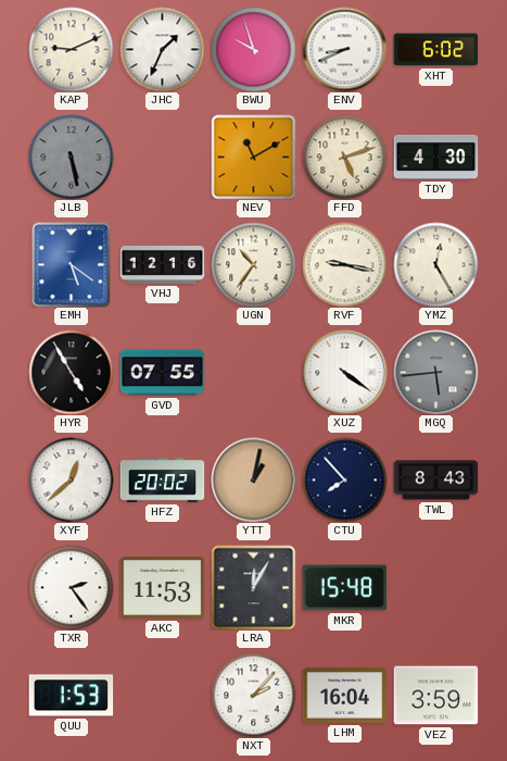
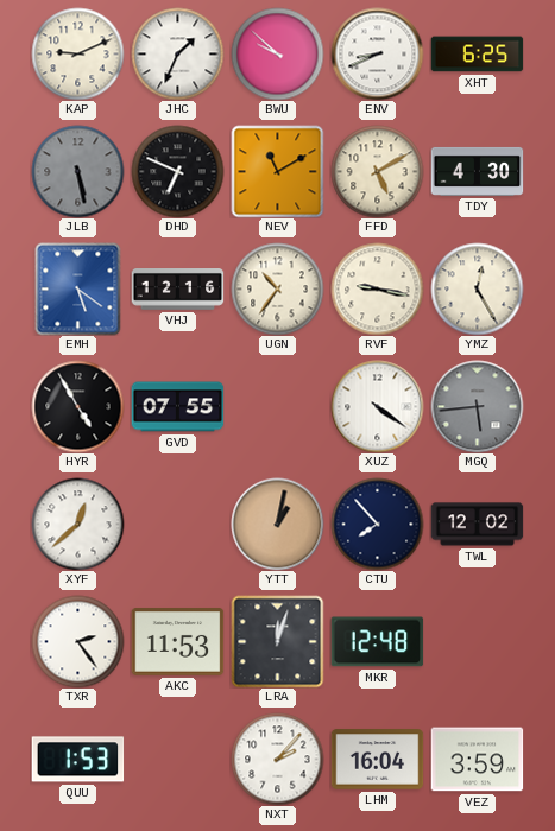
BWU: 9:57 -> 9:52 (277, 53)
XHT: 6:02 -> 6:25 (477, 55)
DHD: none -> 6:49 (177, 171)
FFD: 5:12 -> 5:10 (377, 171)
HFZ: 20:02 -> none (162, 481)
TWL: 8:43 -> 12:02 (477, 525)
LRA: 12:05 -> 12:03 (277, 641)
MKR: 15:48 -> 12:48 (377, 642)
